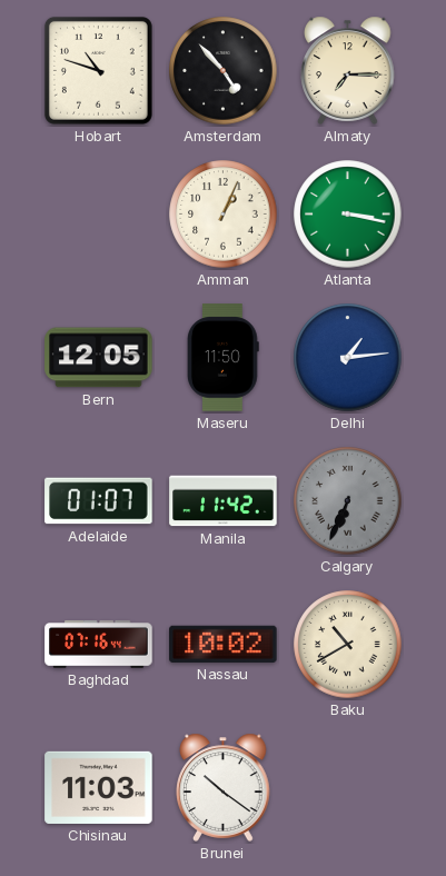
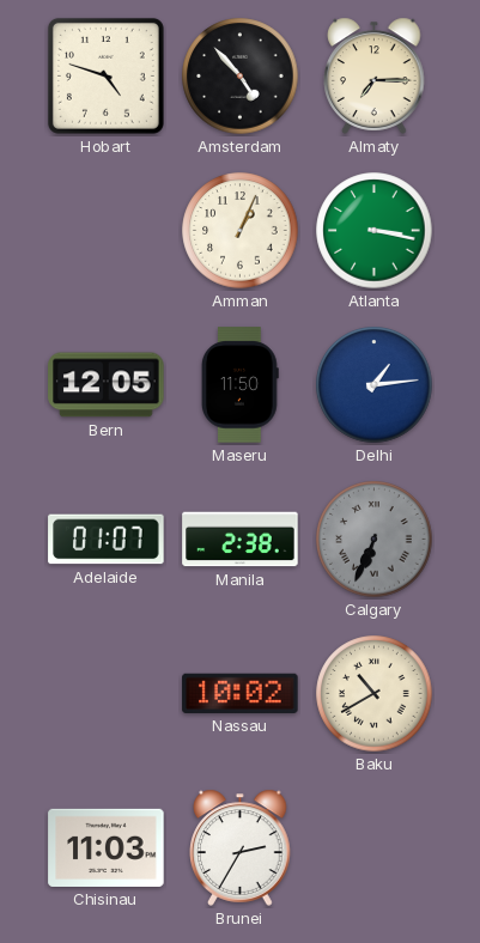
Hobart: 10:48 -> 4:48 (105, 75)
Manila: 11:42 -> 2:38 (241, 540)
Baghdad: 07:16 -> none (99, 645)
Brunei: 10:21 -> 2:35 (241, 847)
